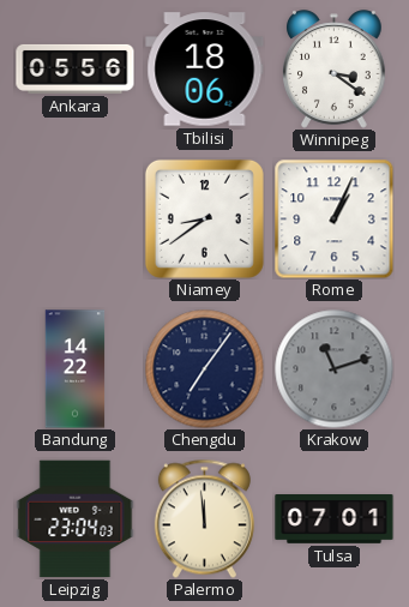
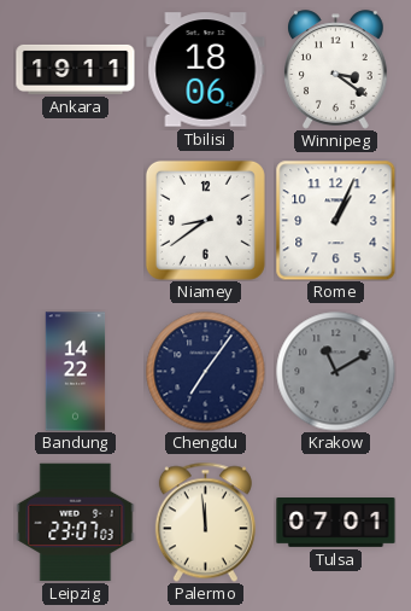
Ankara: 05:56 -> 19:11 (76, 69)
Krakow: 11:12 -> 11:10 (336, 372)
Leipzig: 23:04 -> 23:07 (76, 523)
